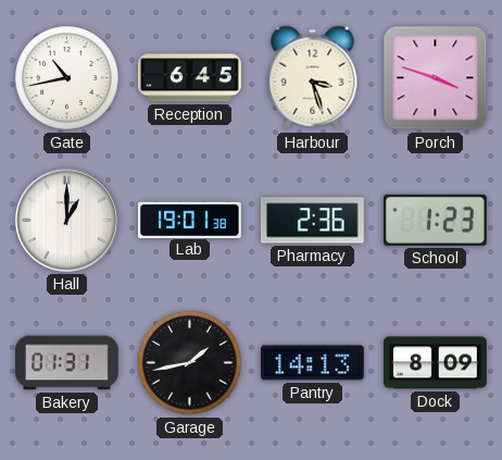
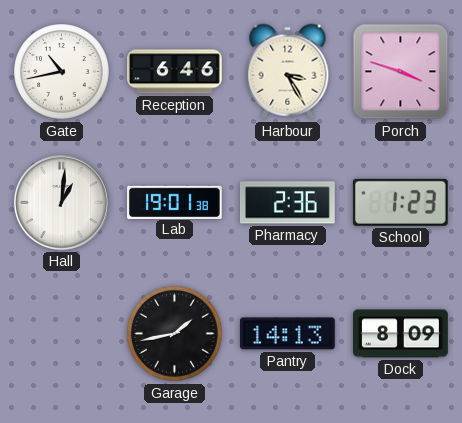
Reception: 6:45 -> 6:46 (175, 72)
Harbour: 3:27 -> 3:25 (288, 72)
Hall: 1:00 -> 1:01 (61, 202)
Bakery: 01:31 -> none (67, 363)
